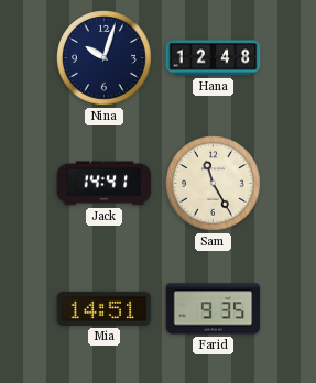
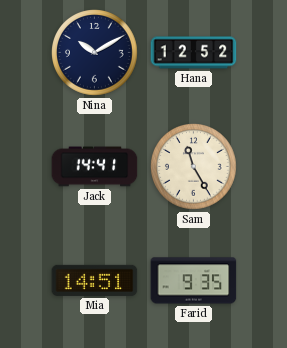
Nina: 10:03 -> 10:10 (95, 53)
Hana: 12:48 -> 12:52 (194, 53)
